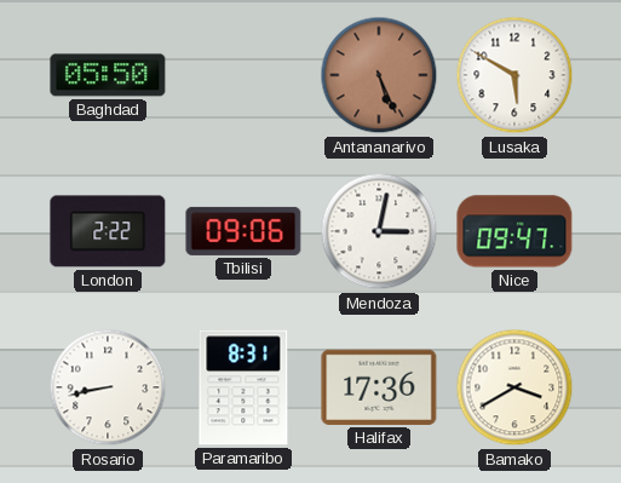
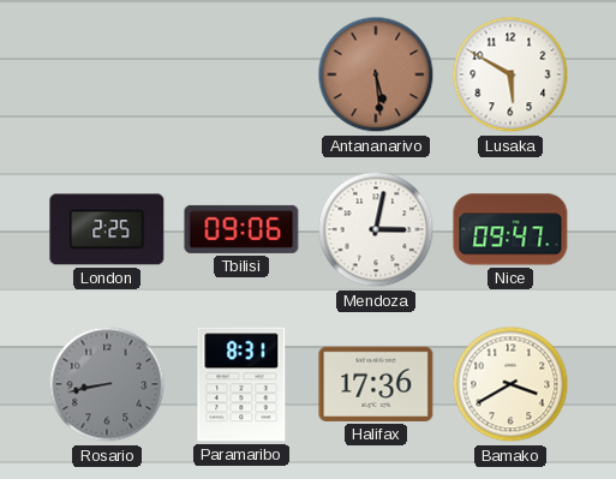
Baghdad: 05:50 -> none (108, 75)
Antananarivo: 5:26 -> 5:29 (376, 74)
London: 2:22 -> 2:25 (107, 229)
Rosario dial: white -> grey (107, 384)
